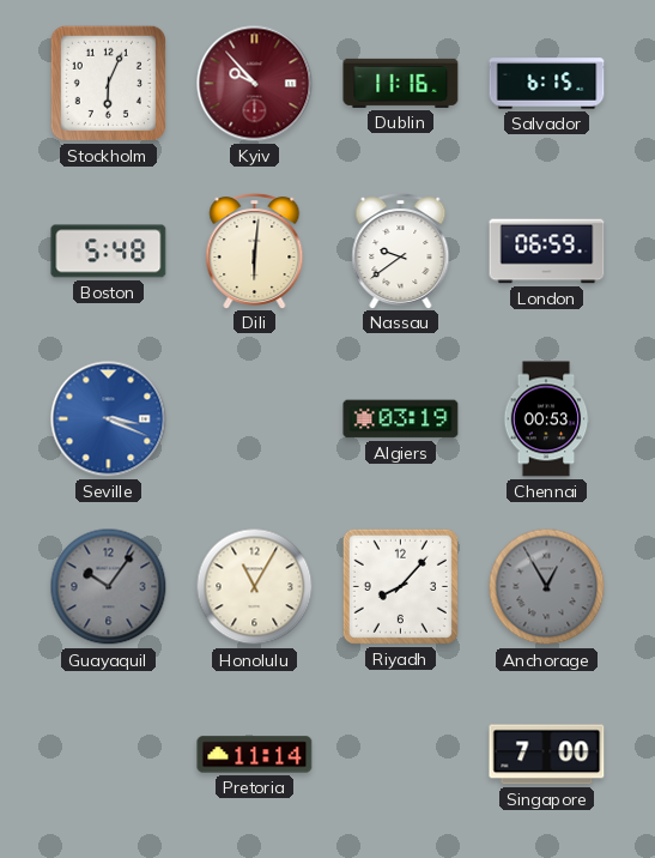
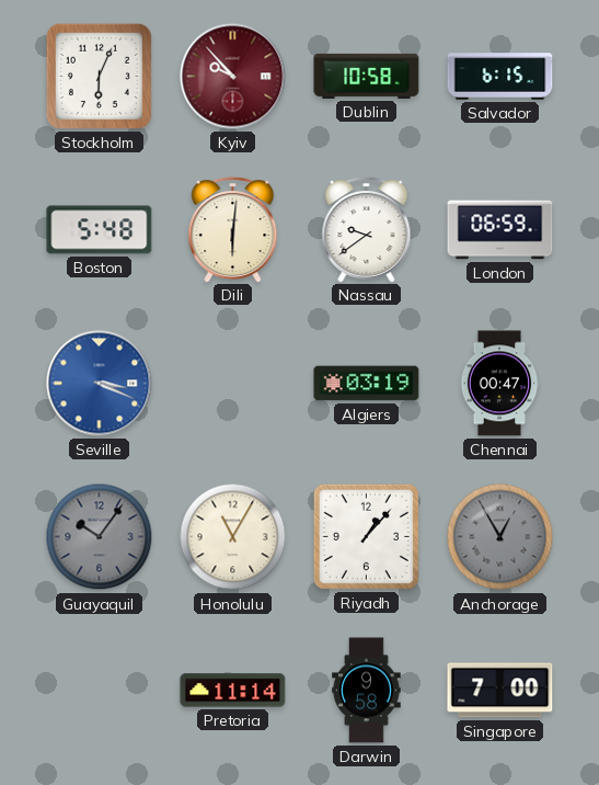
Dublin: 11:16 -> 10:58 (367, 76)
Chennai: 00:53 -> 00:47 (499, 384)
Riyadh: 8:07 -> 1:07 (366, 536)
Darwin: none -> 9:58 (367, 691)
